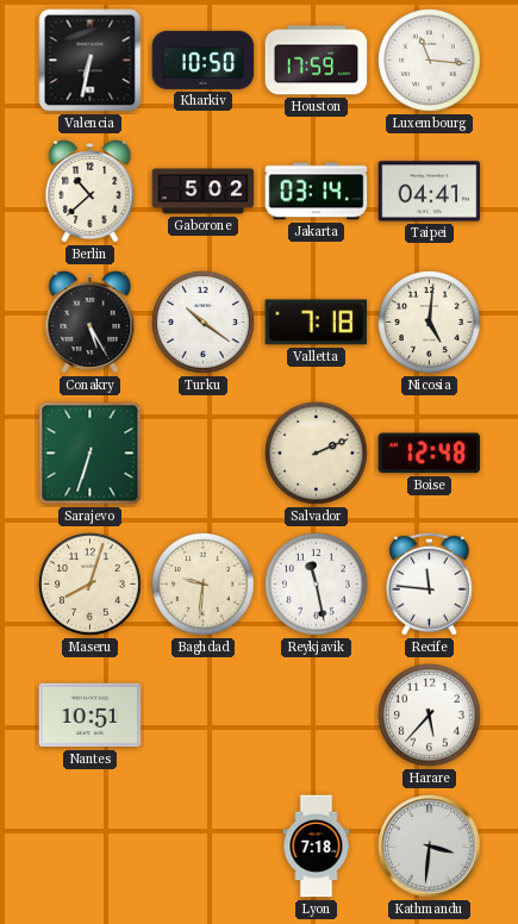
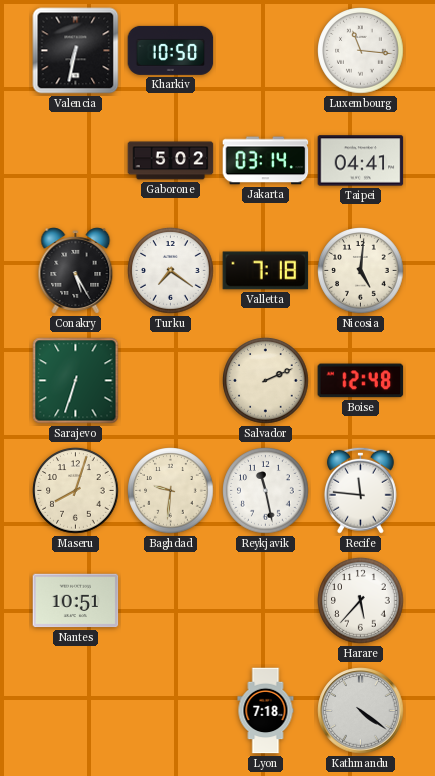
Houston: 17:59 -> none (317, 61)
Berlin: 10:38 -> none (91, 192)
Turku: 10:21 -> 7:21 (171, 271)
Kathmandu: 3:31 -> 4:21 (361, 711)
